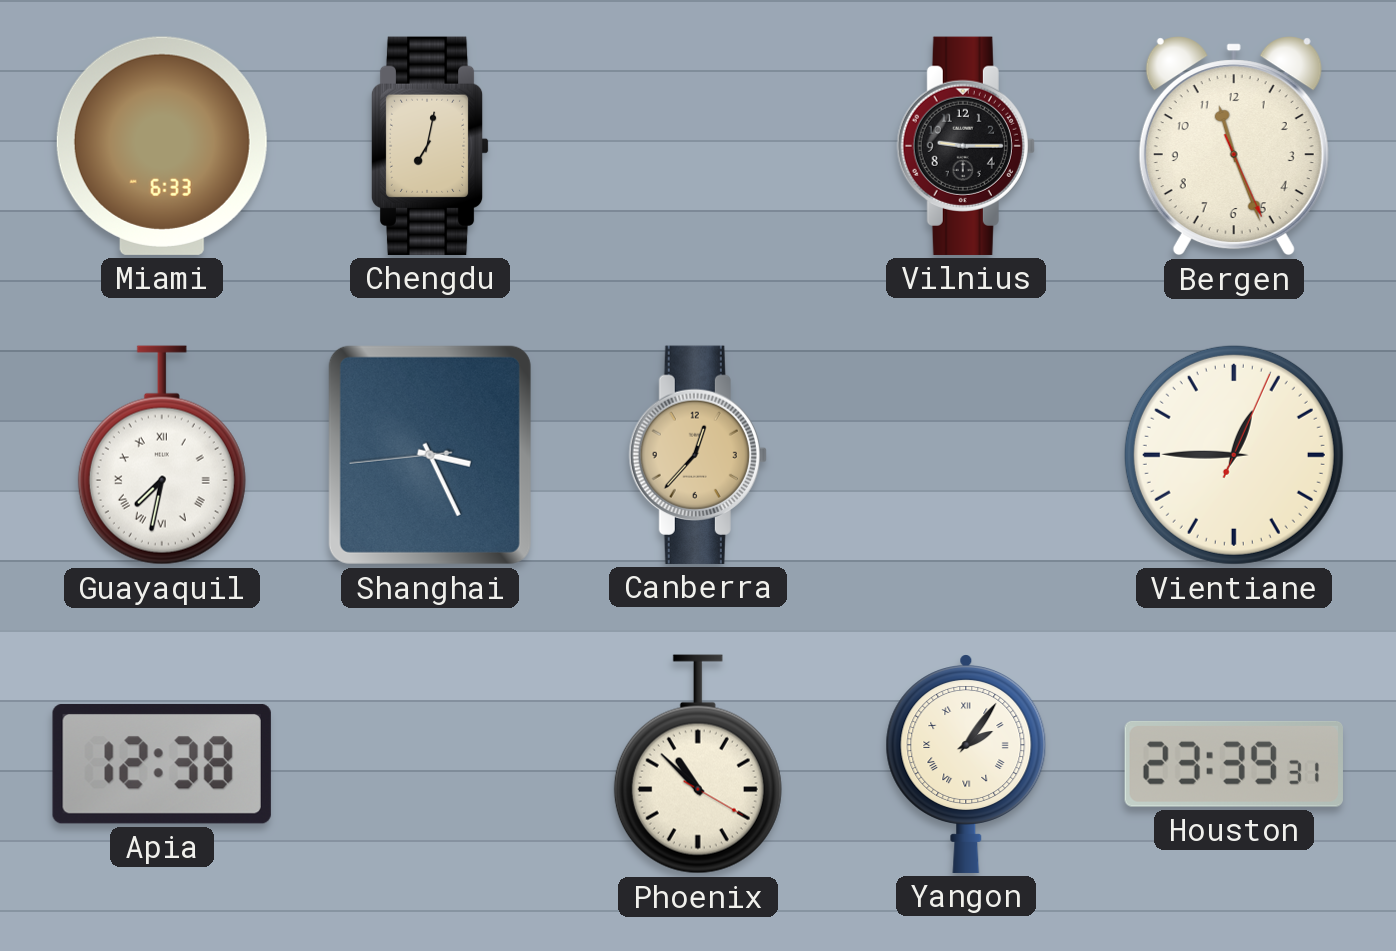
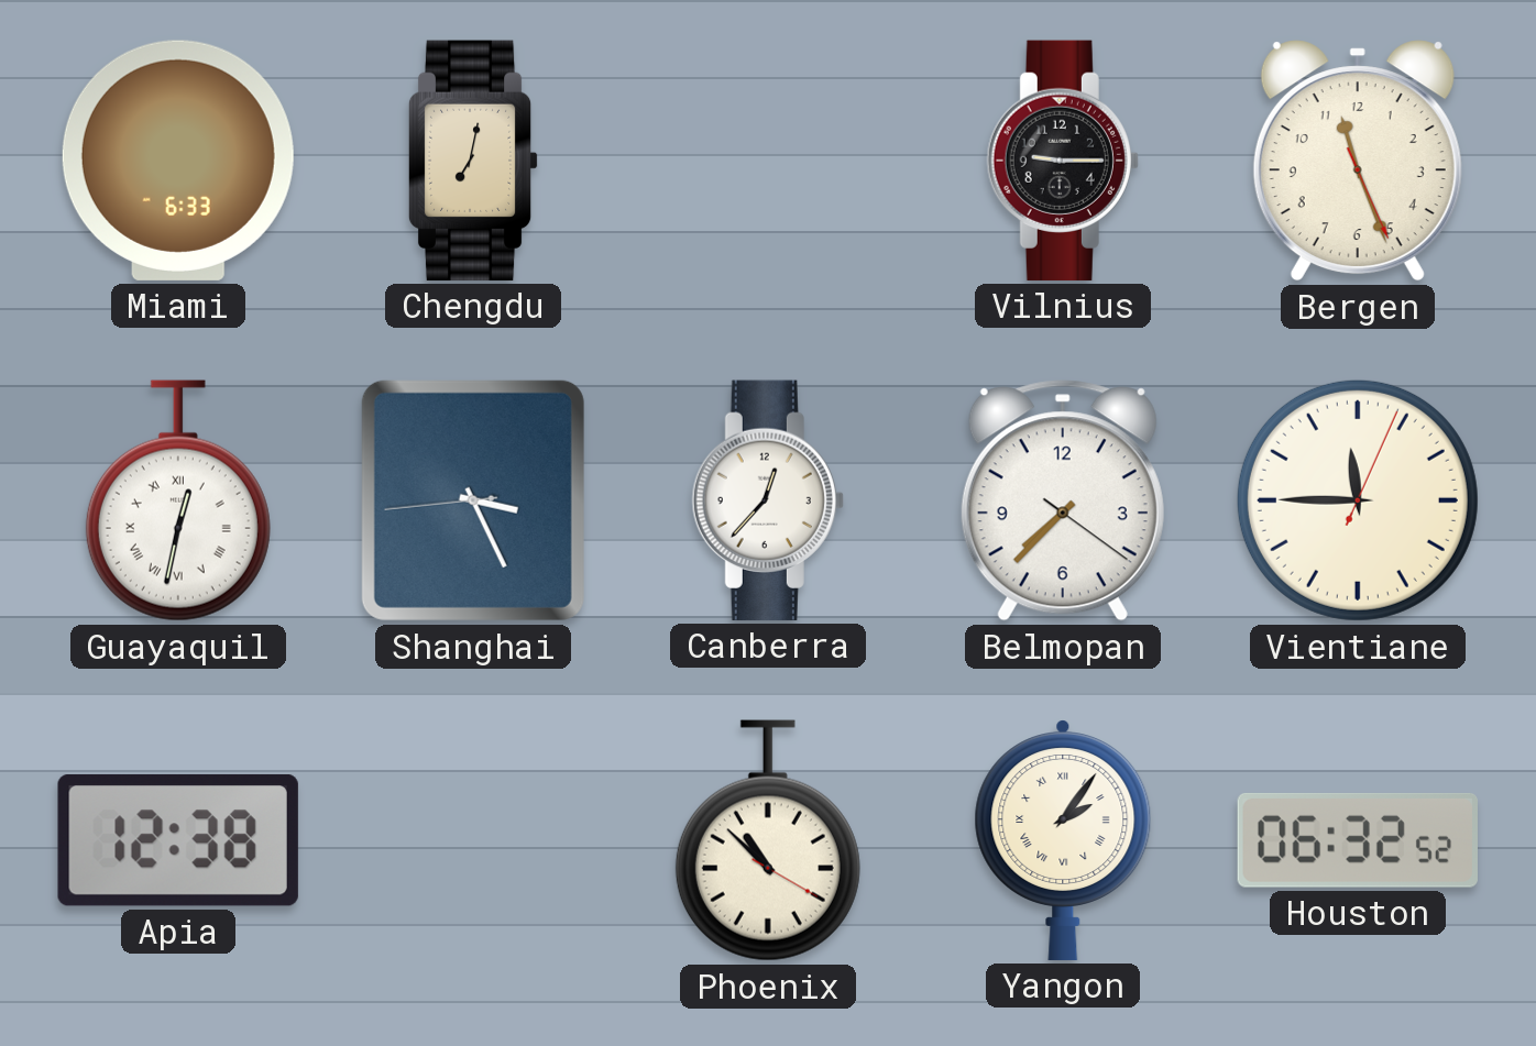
Guayaquil: 7:32 -> 12:32 (178, 500)
Canberra dial: champagne -> white (768, 500)
Belmopan: none -> 7:37 (1063, 500)
Vientiane: 12:45 -> 11:45 (1358, 500)
Houston: 23:39 -> 06:32 (1358, 840)
